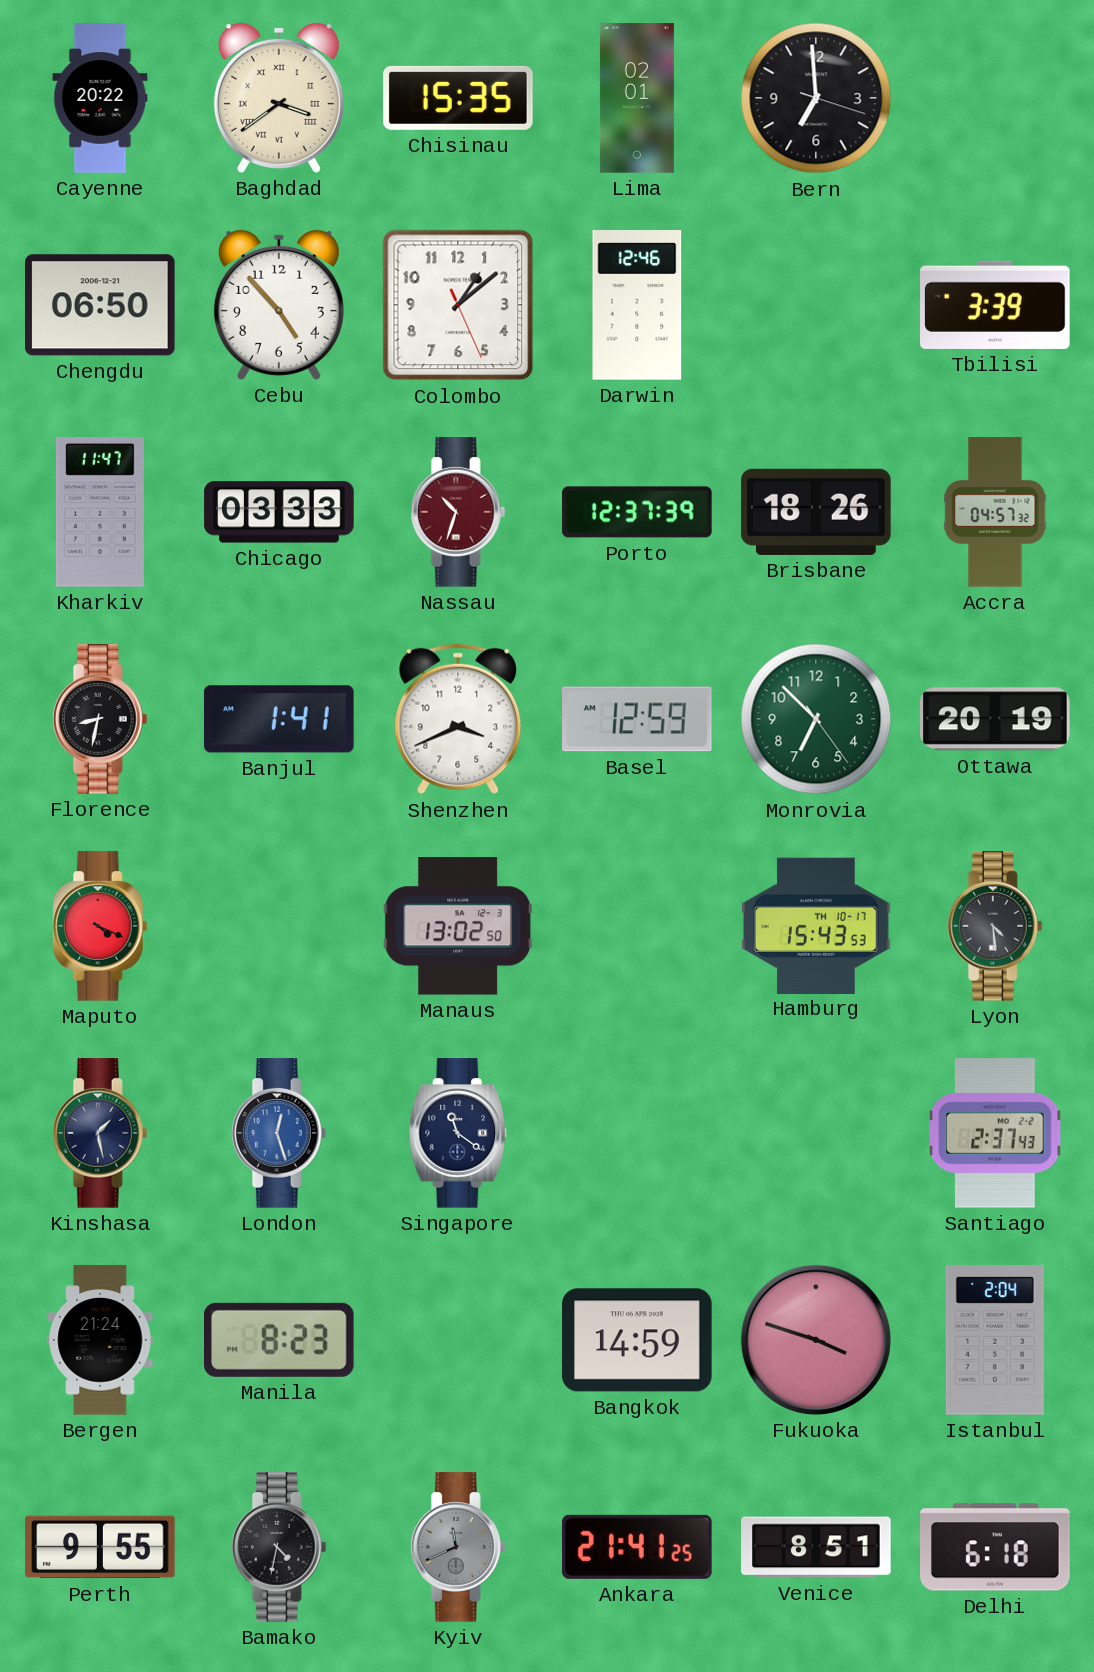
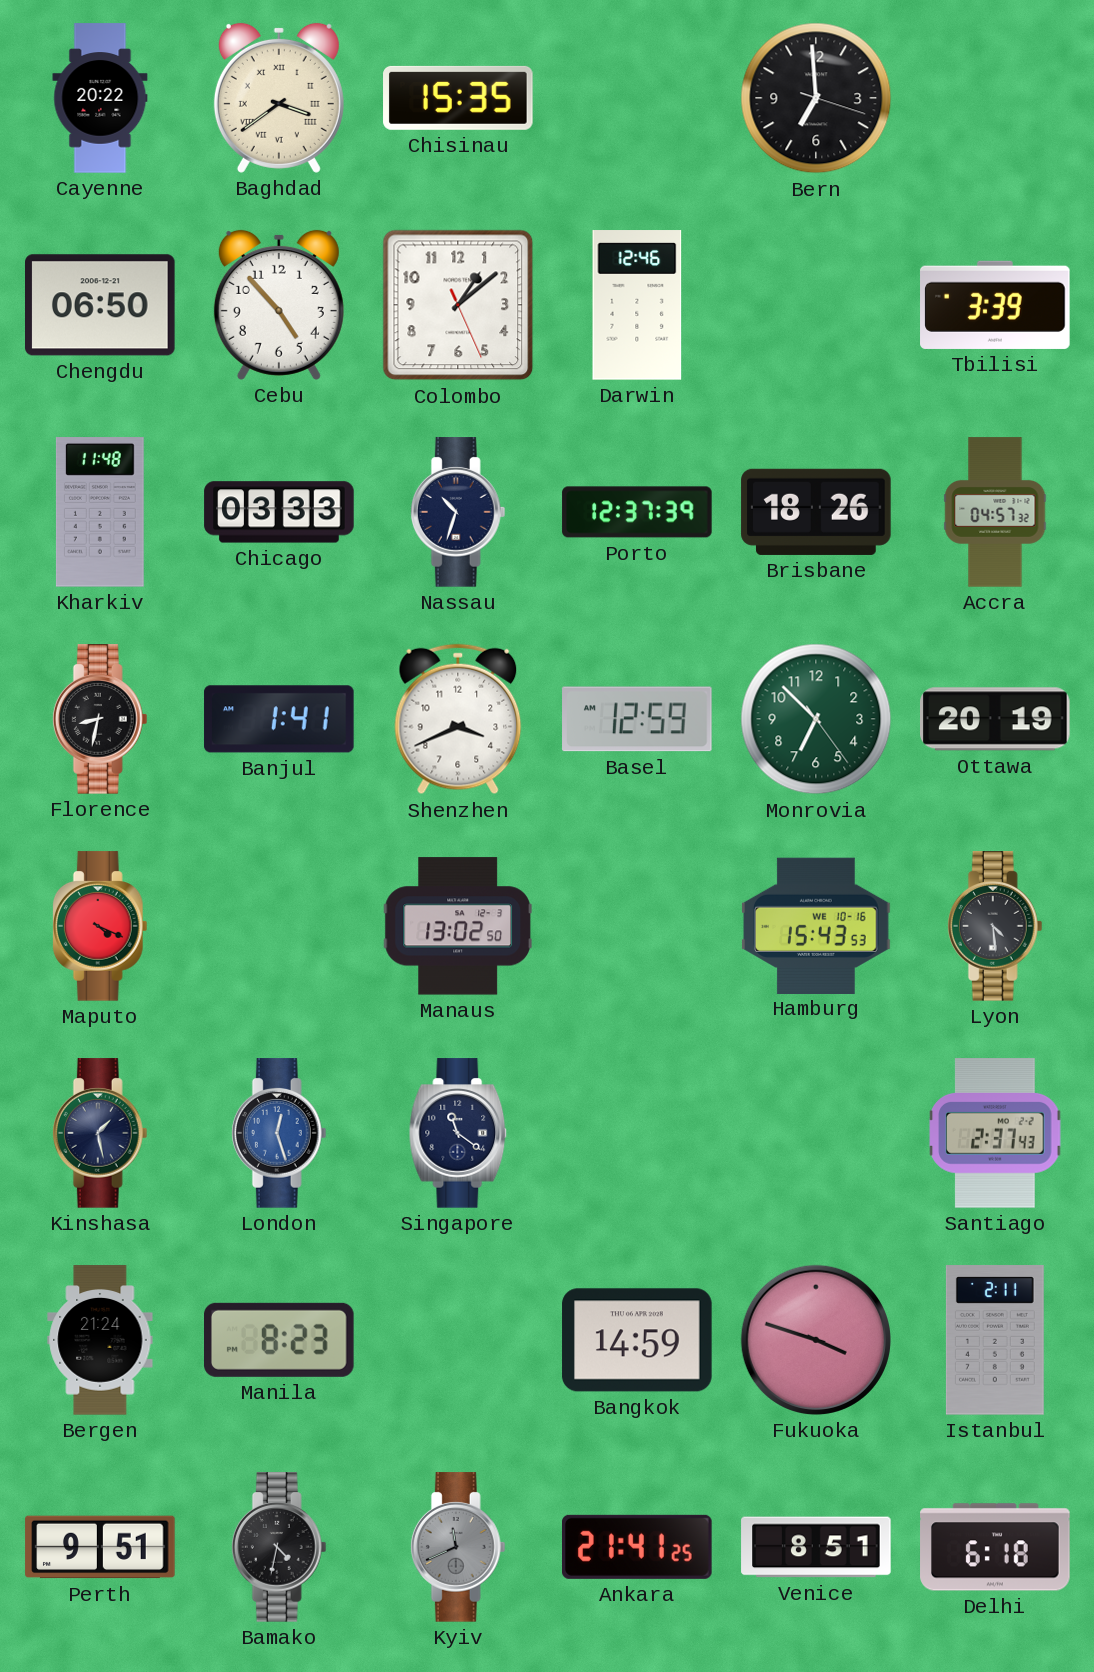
Lima: 02:01 -> none (637, 98)
Kharkiv: 11:47 -> 11:48 (100, 512)
Nassau dial: burgundy -> navy (458, 512)
Hamburg date: TH 10-17 -> WE 10-16 (816, 925)
Istanbul: 2:04 -> 2:11 (995, 1340)
Perth: 9:55 -> 9:51 (100, 1547)
